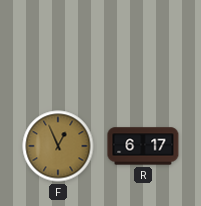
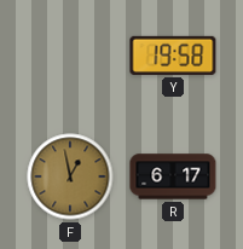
Y: none -> 19:58 (173, 56)
F: 12:56 -> 12:58 (70, 176)
